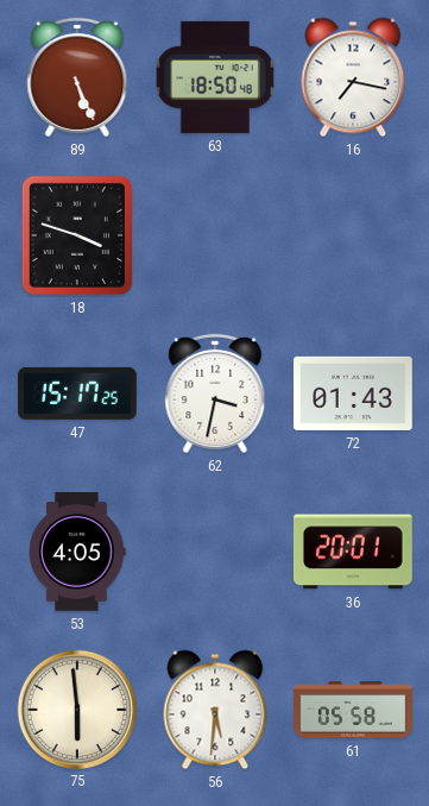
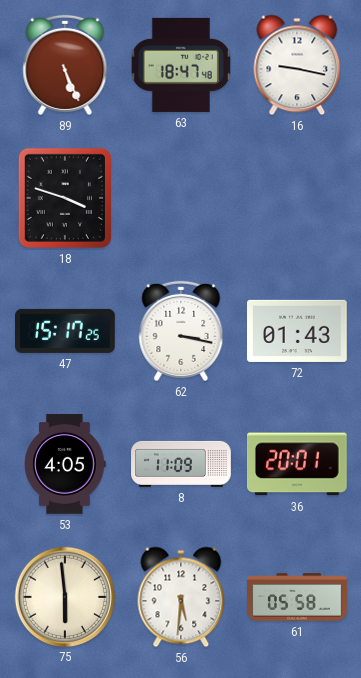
63: 18:50 -> 18:47 (181, 65)
16: 7:17 -> 9:17 (297, 65)
62: 3:32 -> 3:17 (181, 331)
8: none -> 11:09 (181, 464)
